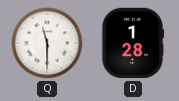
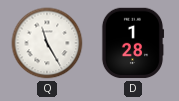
Q: 11:30 -> 11:25 (47, 43)
